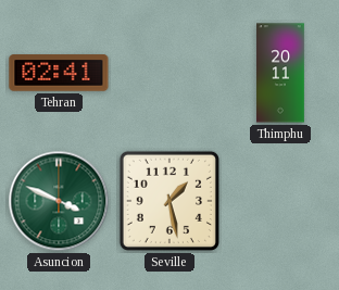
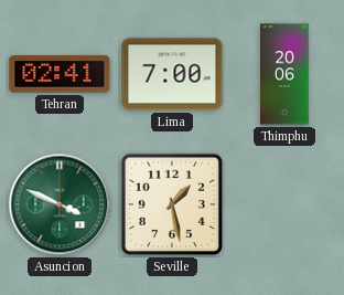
Lima: none -> 7:00 (172, 74)
Thimphu: 20:11 -> 20:06 (286, 74)
